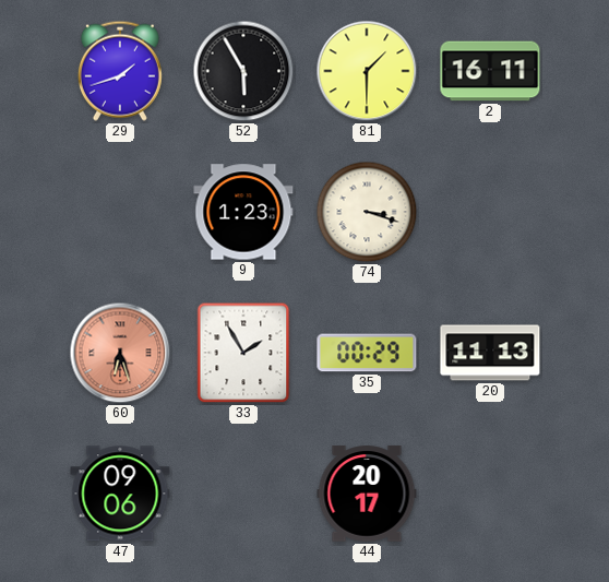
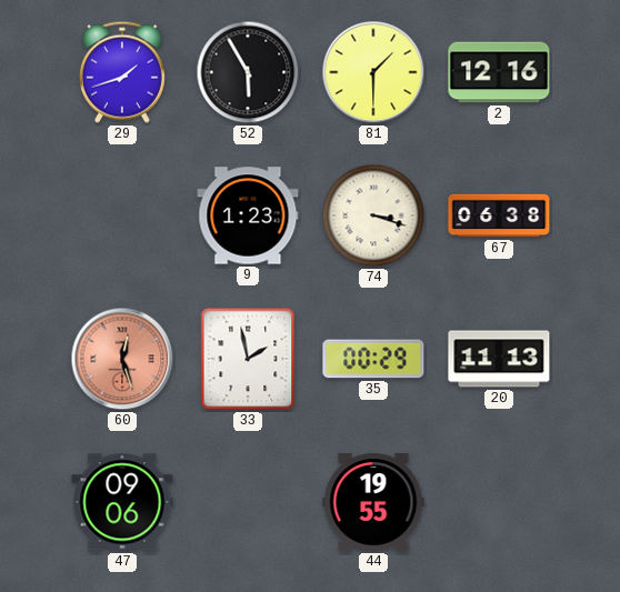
2: 16:11 -> 12:16 (499, 72)
67: none -> 06:38 (499, 215)
60: 6:27 -> 12:27 (122, 359)
33: 1:55 -> 1:58 (248, 359)
44: 20:17 -> 19:55 (373, 502)
